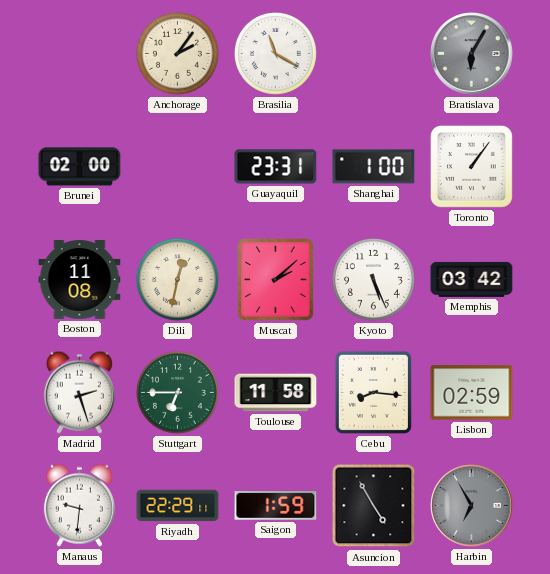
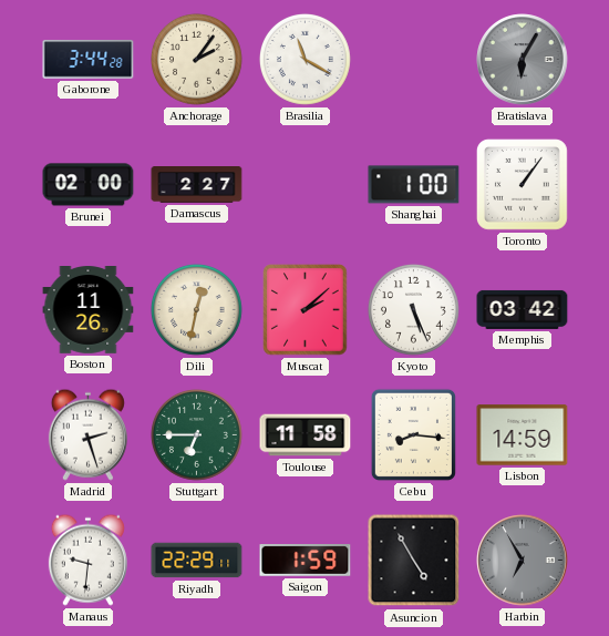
Gaborone: none -> 3:44 (89, 60)
Damascus: none -> 2:27 (197, 185)
Guayaquil: 23:31 -> none (276, 167)
Boston: 11:08 -> 11:26 (89, 310)
Lisbon: 02:59 -> 14:59 (523, 435)
